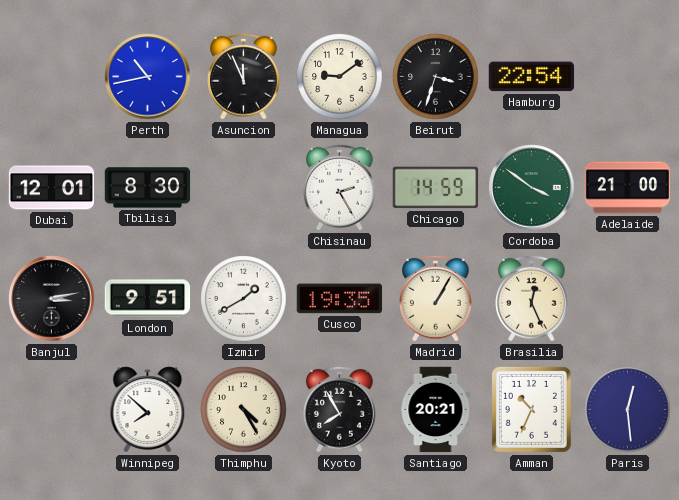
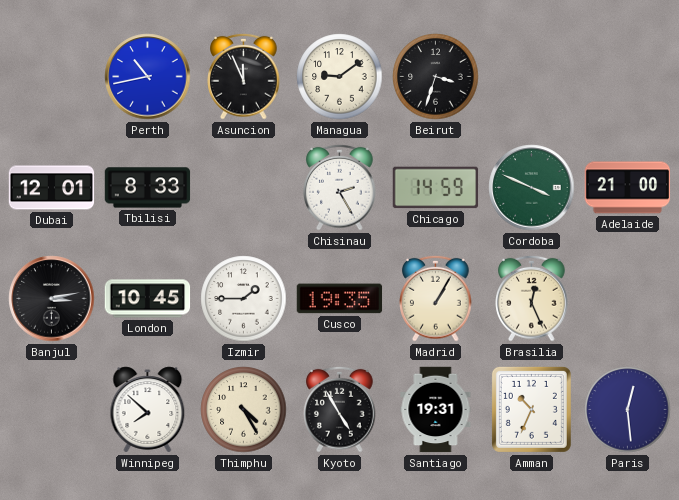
Hamburg: 22:54 -> none (532, 77)
Tbilisi: 8:30 -> 8:33 (148, 188)
Cordoba: 3:51 -> 3:49 (532, 188)
London: 9:51 -> 10:45 (148, 299)
Izmir: 1:40 -> 1:45 (244, 299)
Kyoto: 7:55 -> 4:55 (340, 409)
Santiago: 20:21 -> 19:31 (436, 410)
